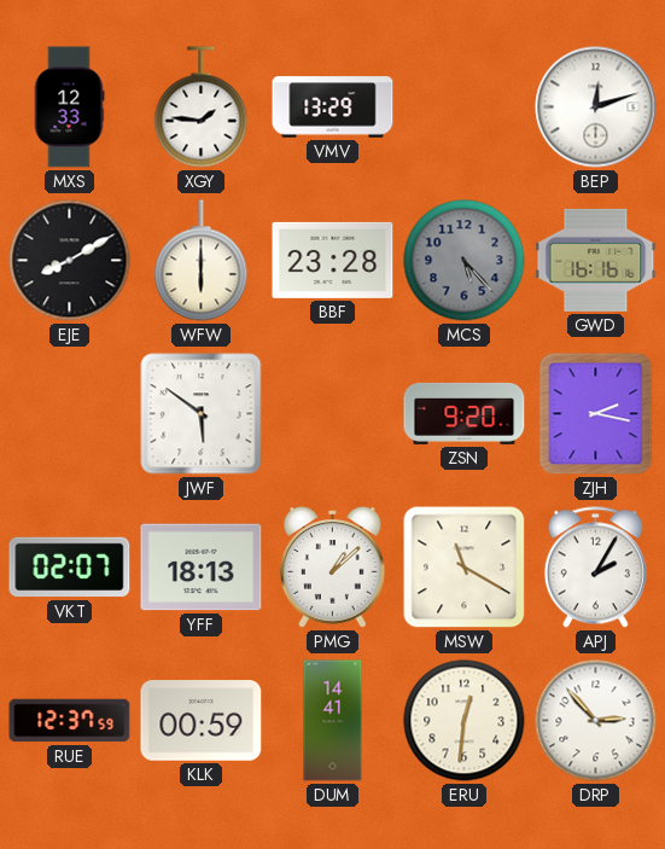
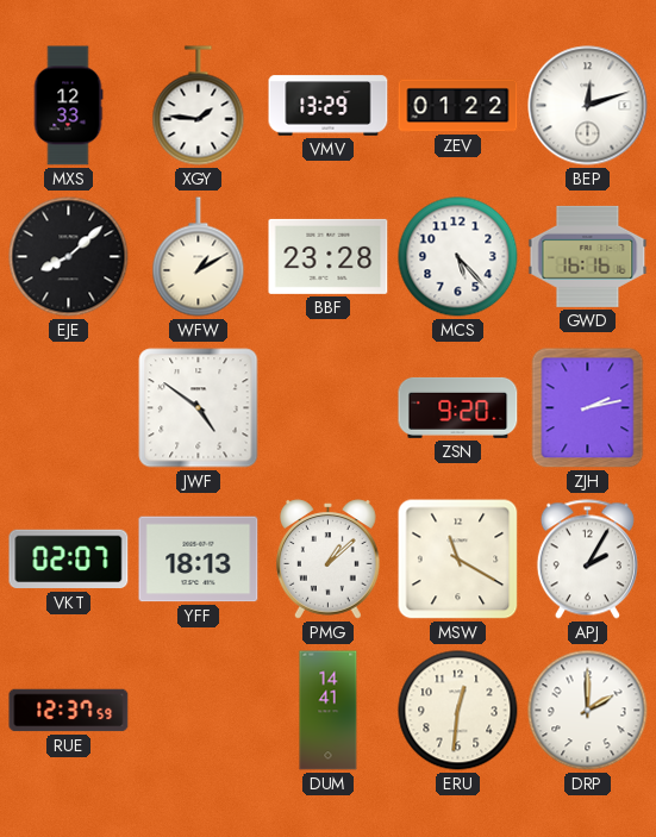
ZEV: none -> 01:22 (458, 106)
EJE: 8:10 -> 8:08 (69, 257)
WFW: 6:00 -> 1:10 (199, 257)
MCS dial: grey -> white (458, 257)
JWF: 5:51 -> 4:51 (199, 408)
ZJH: 2:17 -> 2:13 (588, 408)
KLK: 00:59 -> none (202, 721)
DRP: 2:53 -> 2:00 (588, 711)
